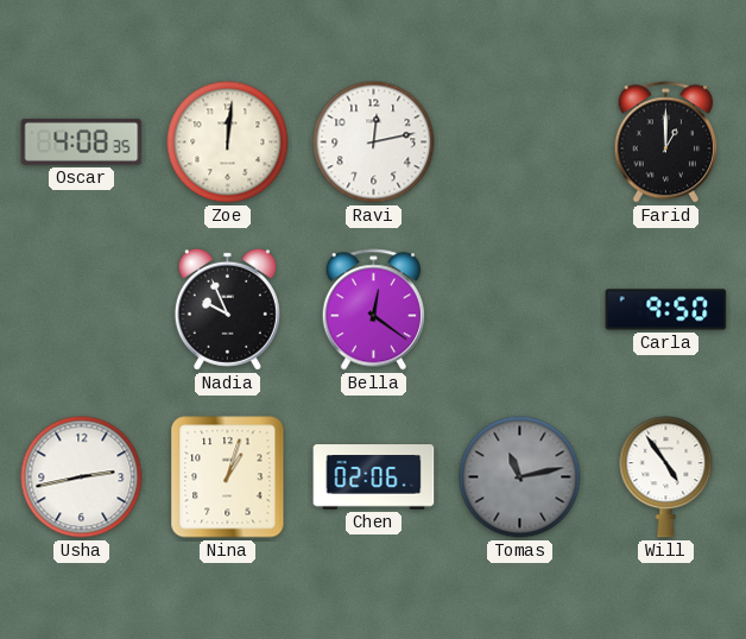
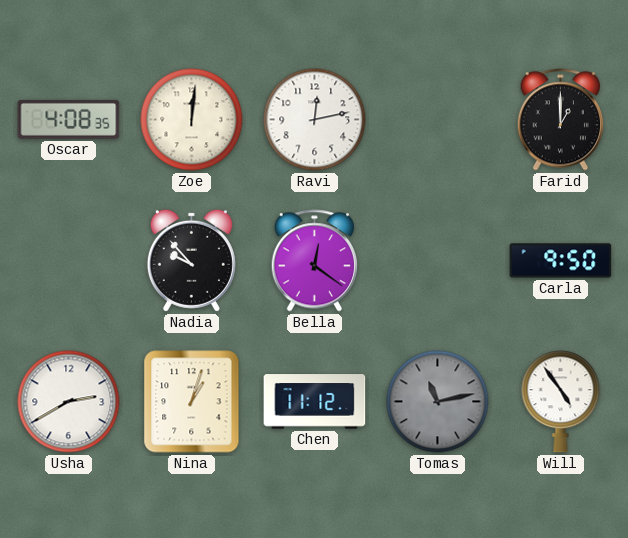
Nadia: 9:56 -> 9:53 (191, 260)
Usha: 2:43 -> 2:40 (69, 402)
Chen: 02:06 -> 11:12 (315, 402)
